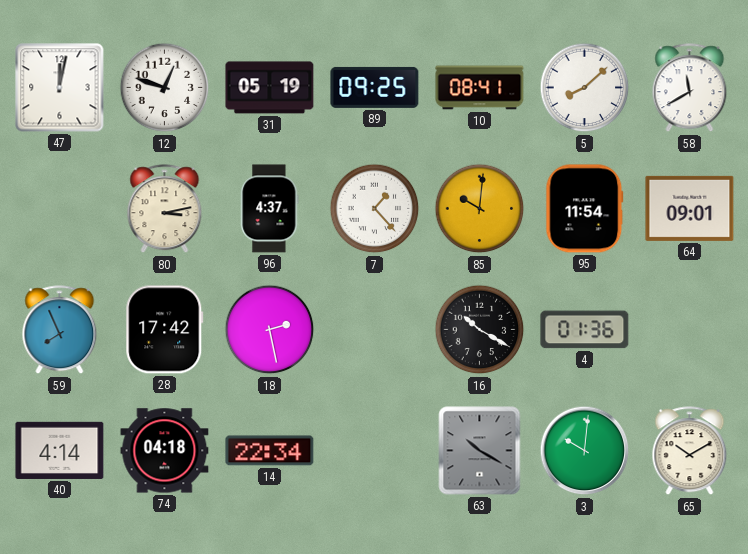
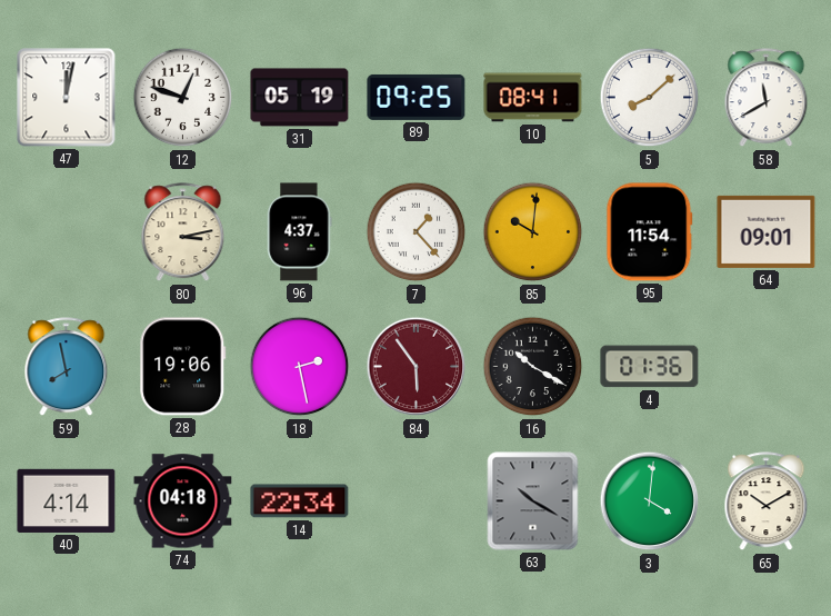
59: 7:56 -> 7:58 (67, 367)
28: 17:42 -> 19:06 (183, 367)
84: none -> 5:54 (417, 367)
3: 10:01 -> 4:01 (650, 501)
